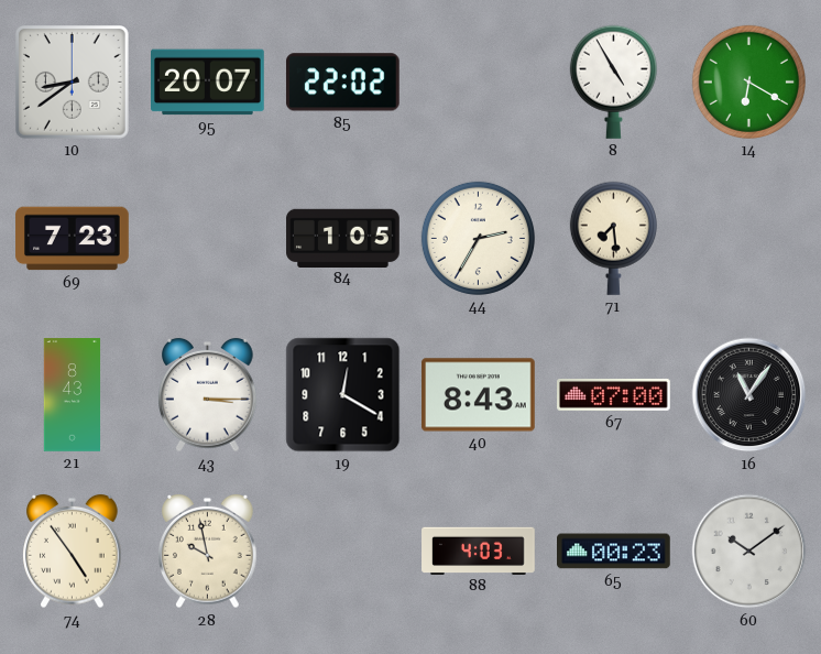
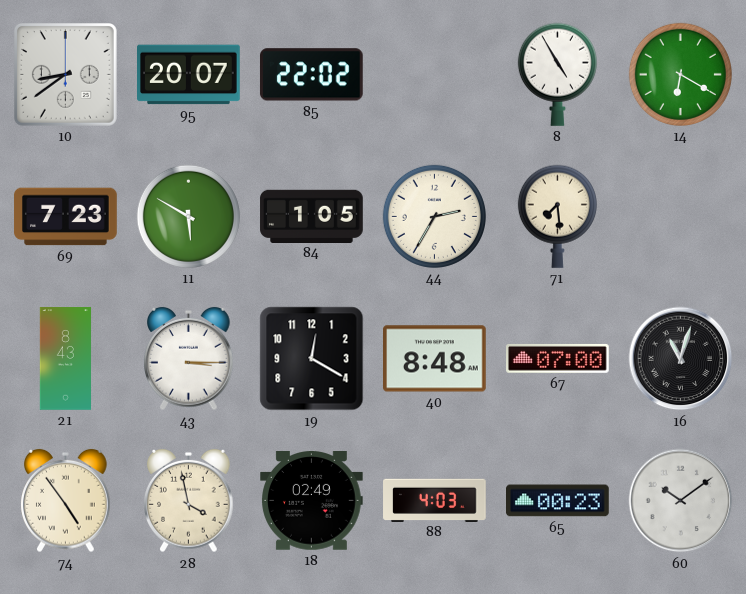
11: none -> 5:50 (188, 216)
40: 8:43 -> 8:48 (435, 359)
16: 11:06 -> 11:03 (681, 359)
28: 9:58 -> 3:58 (189, 501)
18: none -> 02:49 (312, 501)
